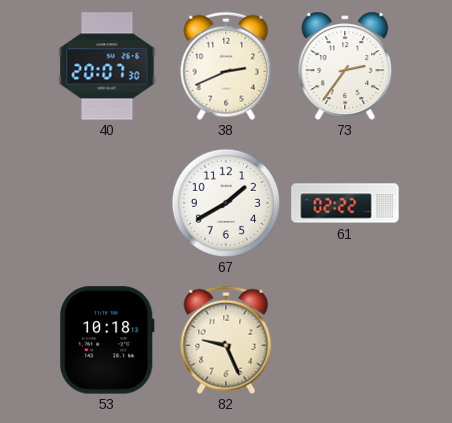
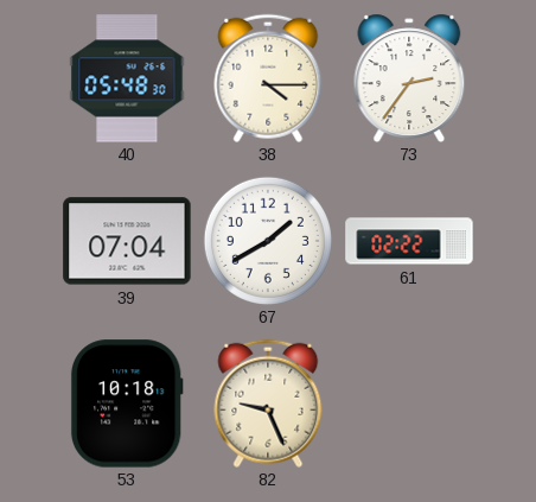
40: 20:07 -> 05:48 (127, 78)
38: 2:41 -> 4:15 (268, 78)
39: none -> 07:04 (127, 241)
